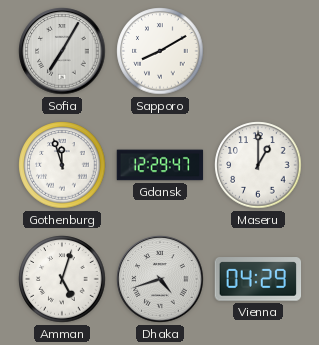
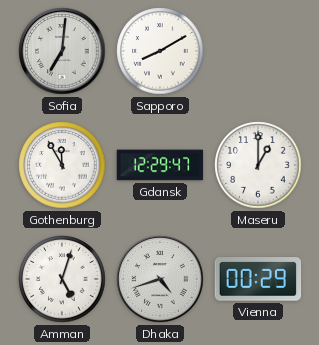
Sofia: 7:05 -> 7:01 (62, 51)
Gothenburg: 11:57 -> 11:55 (62, 165)
Vienna: 04:29 -> 00:29 (258, 279)
